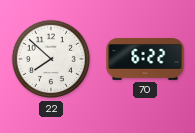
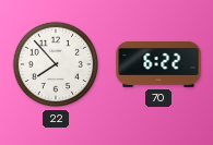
22: 7:52 -> 7:53 (56, 64)
